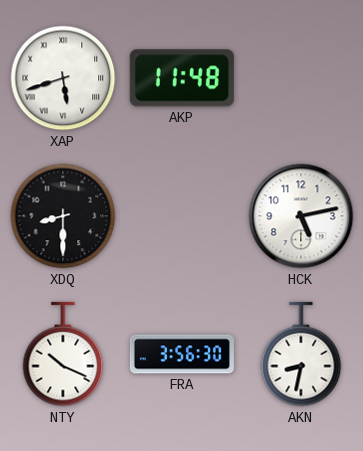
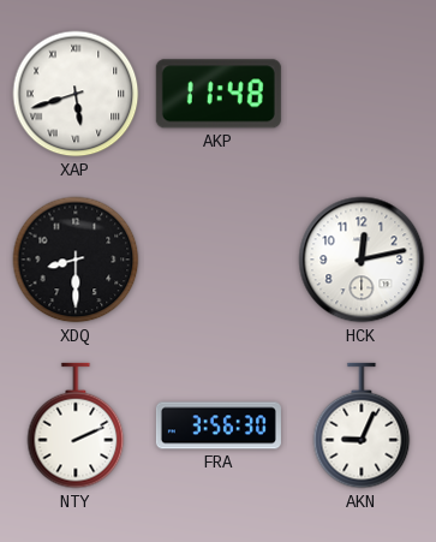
HCK: 5:13 -> 12:13 (362, 260)
NTY: 10:19 -> 2:11 (76, 425)
AKN: 8:32 -> 9:04 (362, 425)
